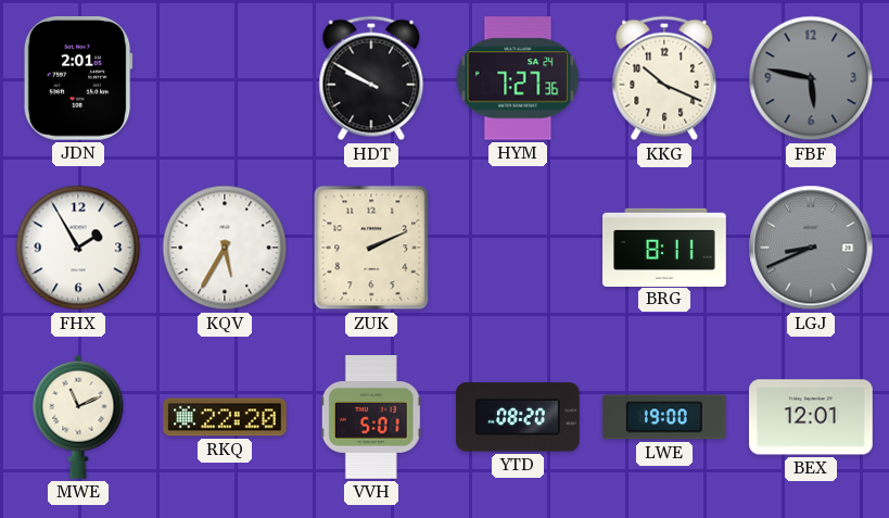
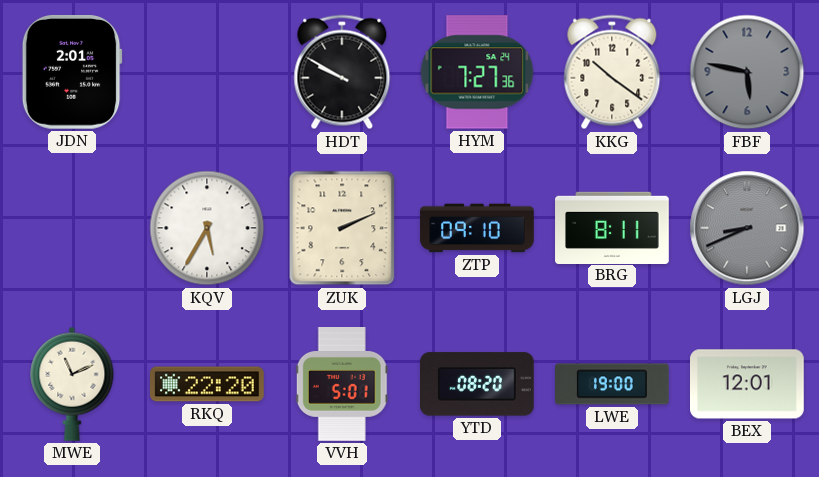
KKG: 10:19 -> 10:21 (612, 72)
FHX: 1:55 -> none (78, 248)
ZTP: none -> 09:10 (477, 228)
